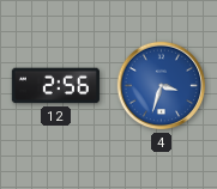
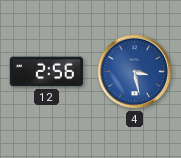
4: 3:33 -> 3:28 (135, 72)
